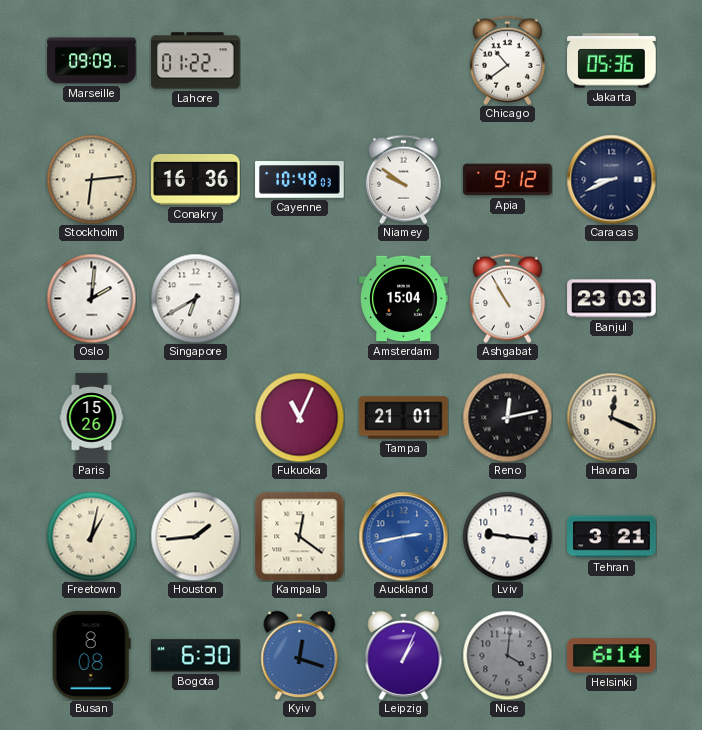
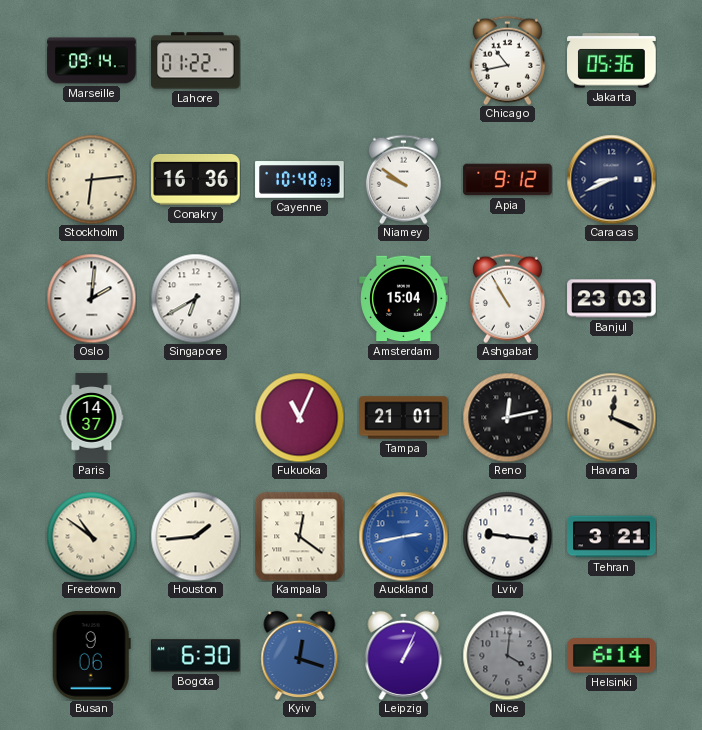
Marseille: 09:09 -> 09:14 (92, 61)
Chicago: 10:39 -> 10:43 (507, 60)
Paris: 15:26 -> 14:37 (92, 418)
Freetown: 1:02 -> 10:51 (91, 536)
Busan: 8:08 -> 9:06 (91, 656)
